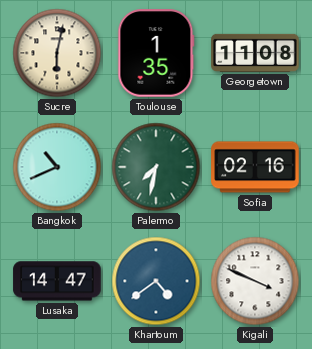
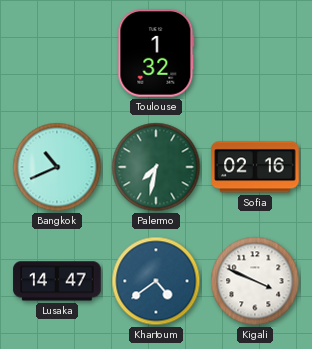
Sucre: 6:02 -> none (57, 53)
Toulouse: 1:35 -> 1:32 (156, 53)
Georgetown: 11:08 -> none (255, 53)
